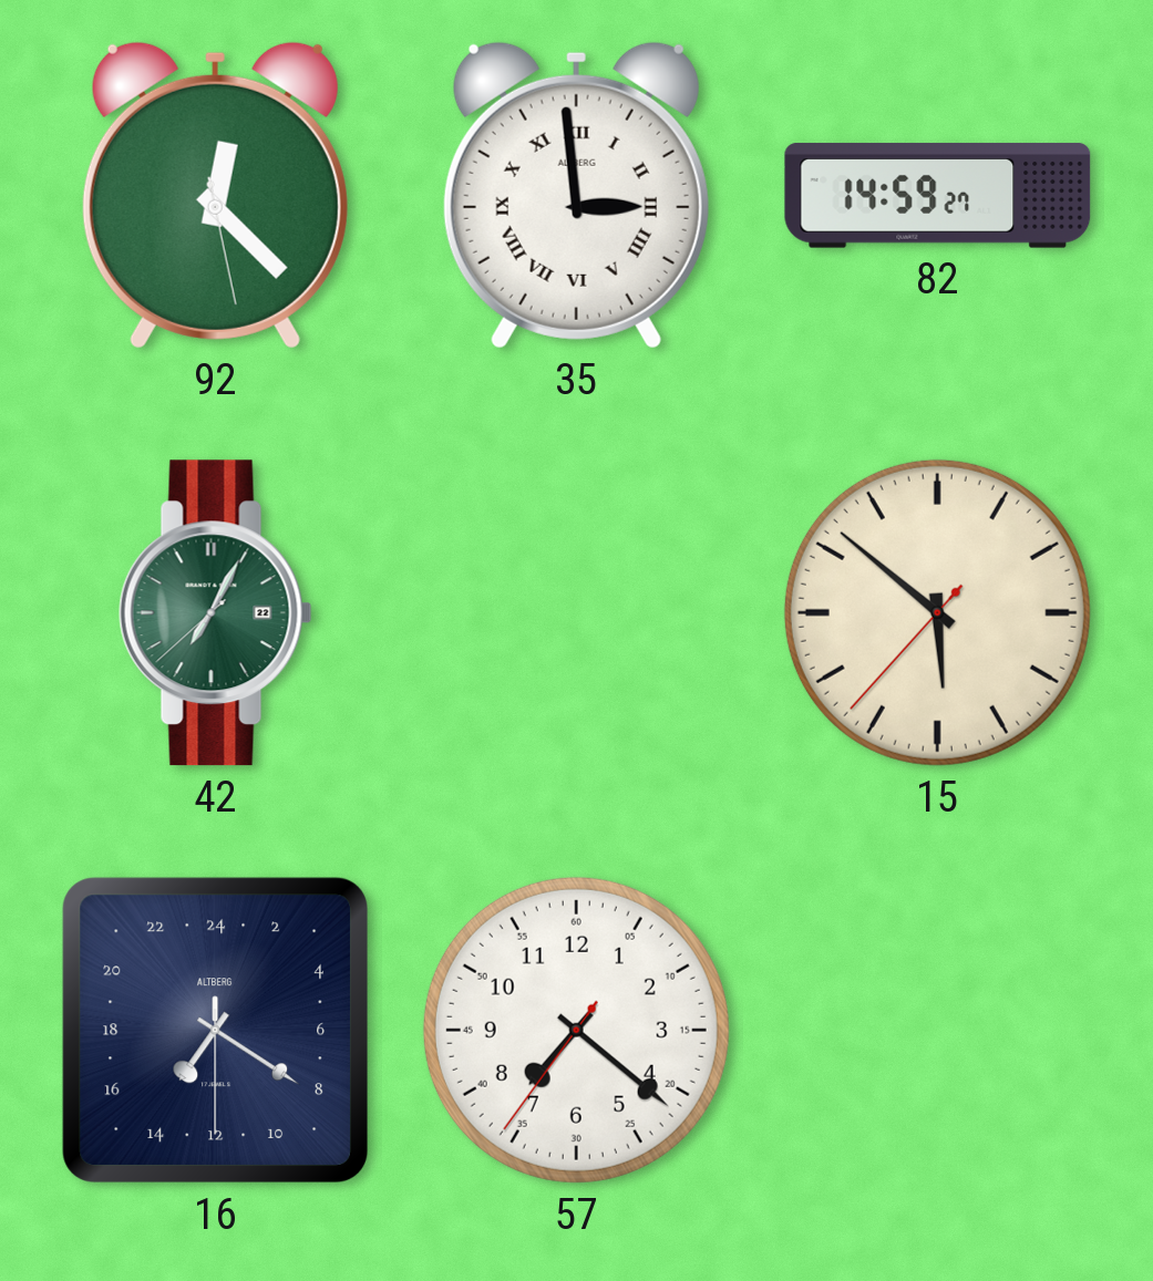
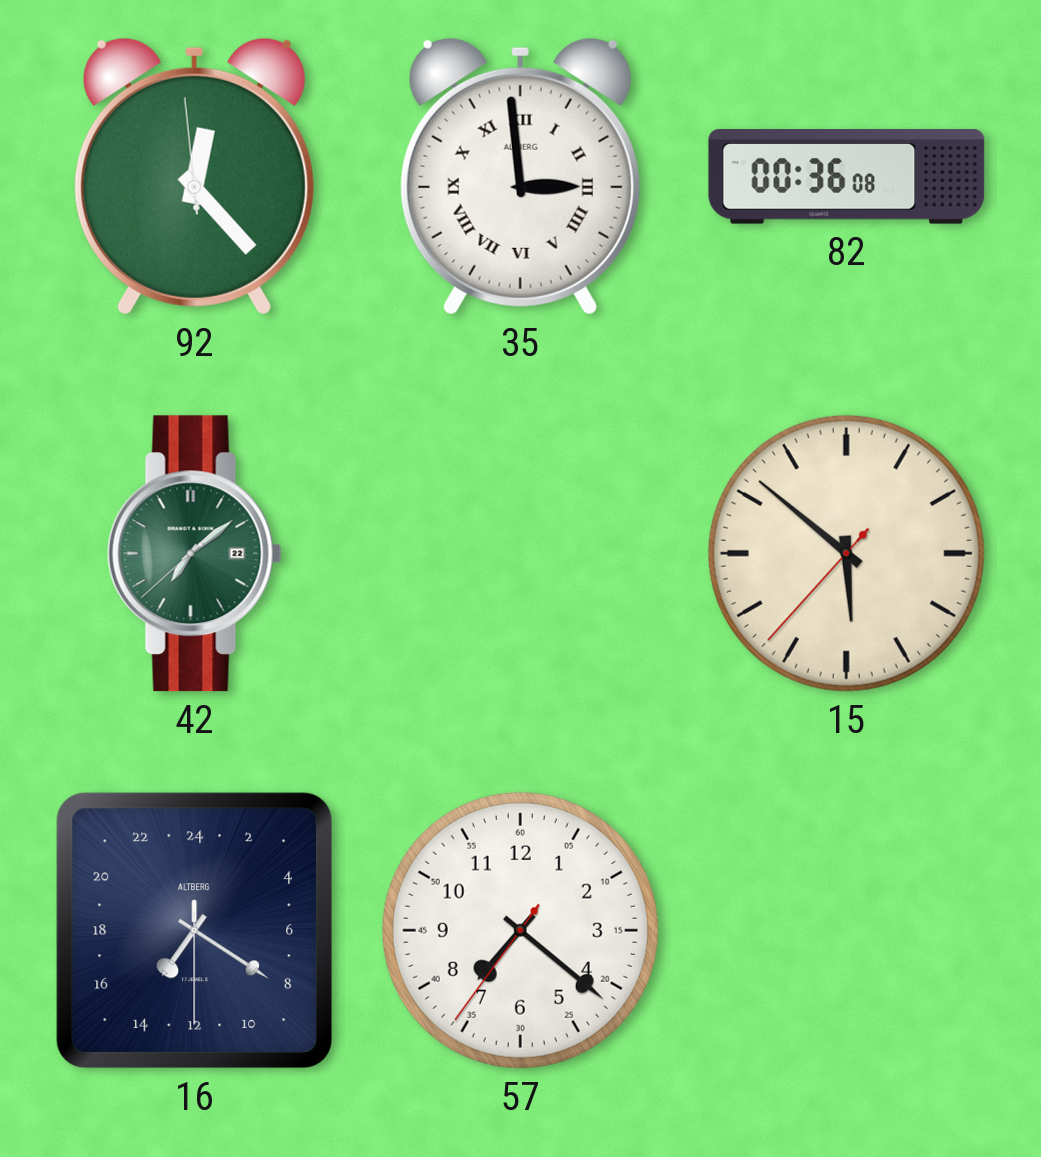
92: 12:22:28 -> 12:22:59 (194, 176)
82: 14:59 -> 00:36 (847, 177)
42: 7:04 -> 7:08 (194, 554)
